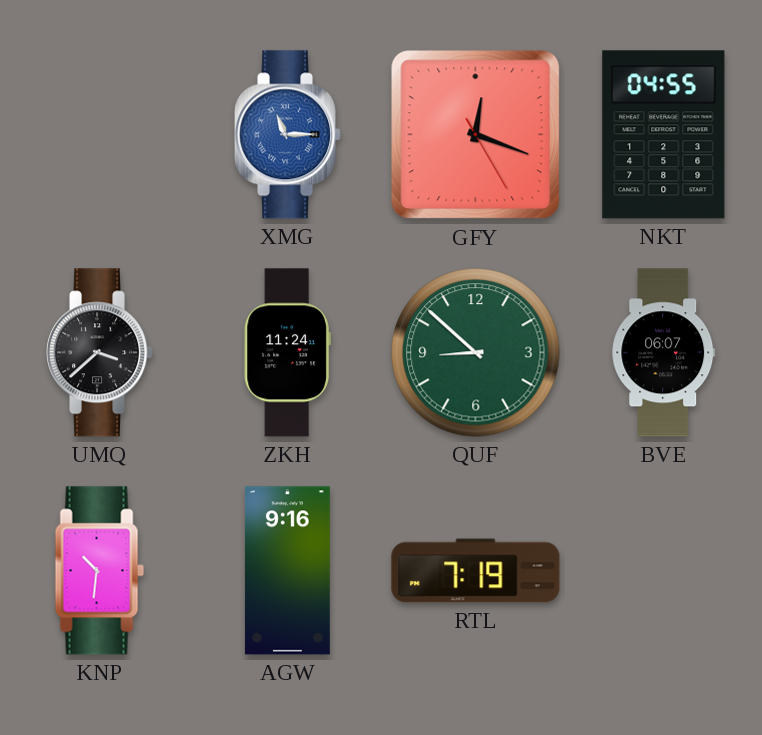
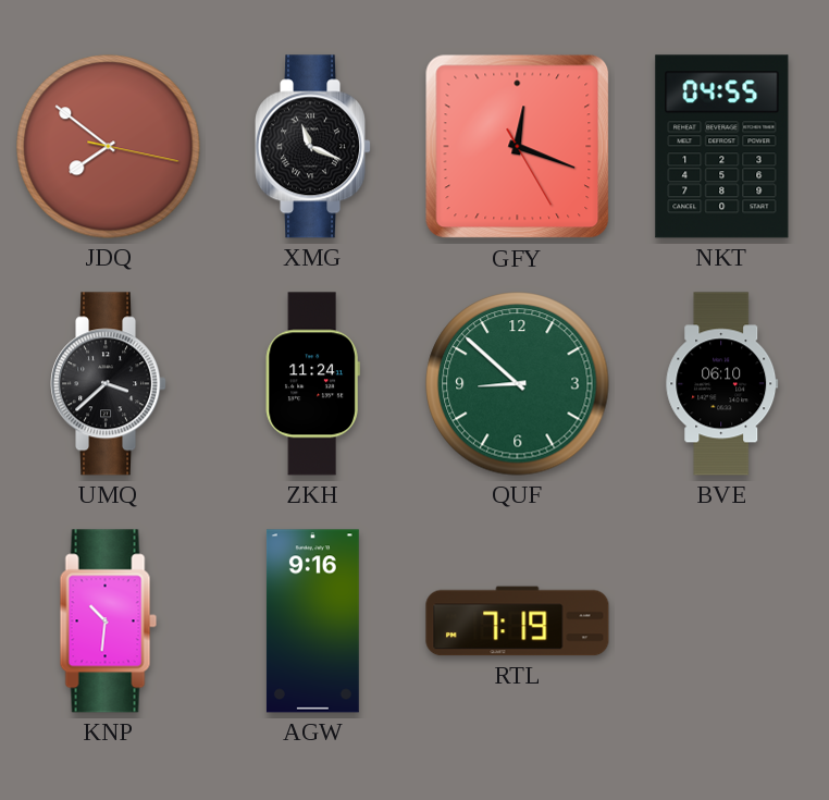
JDQ: none -> 7:51 (109, 147)
XMG: 11:15 -> 11:19 (313, 147)
XMG dial: blue -> black (313, 147)
BVE: 06:07 -> 06:10 (722, 384)
